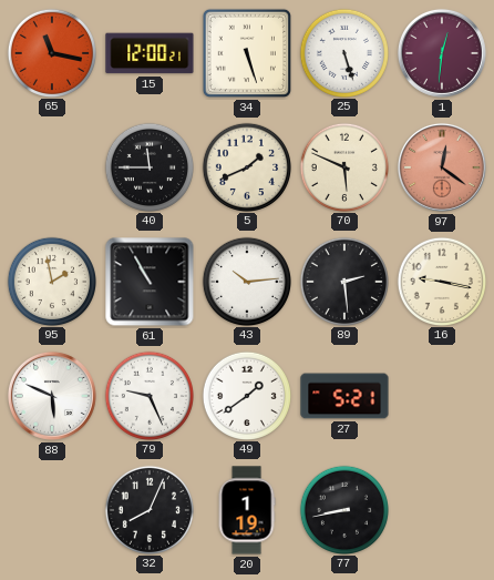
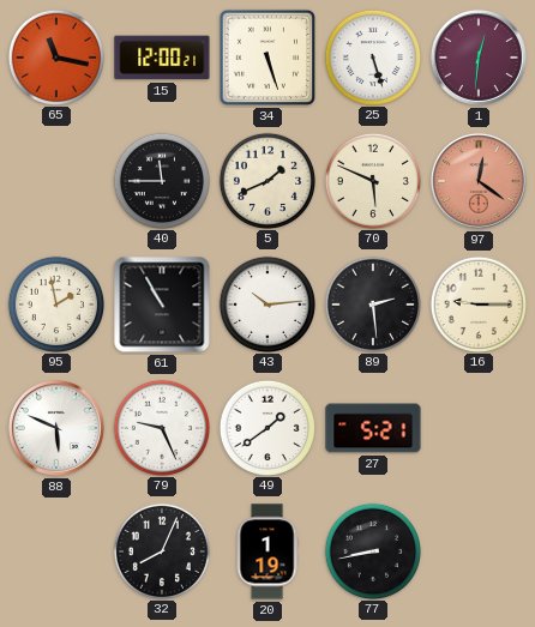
16: 9:17 -> 9:15 (477, 303)
